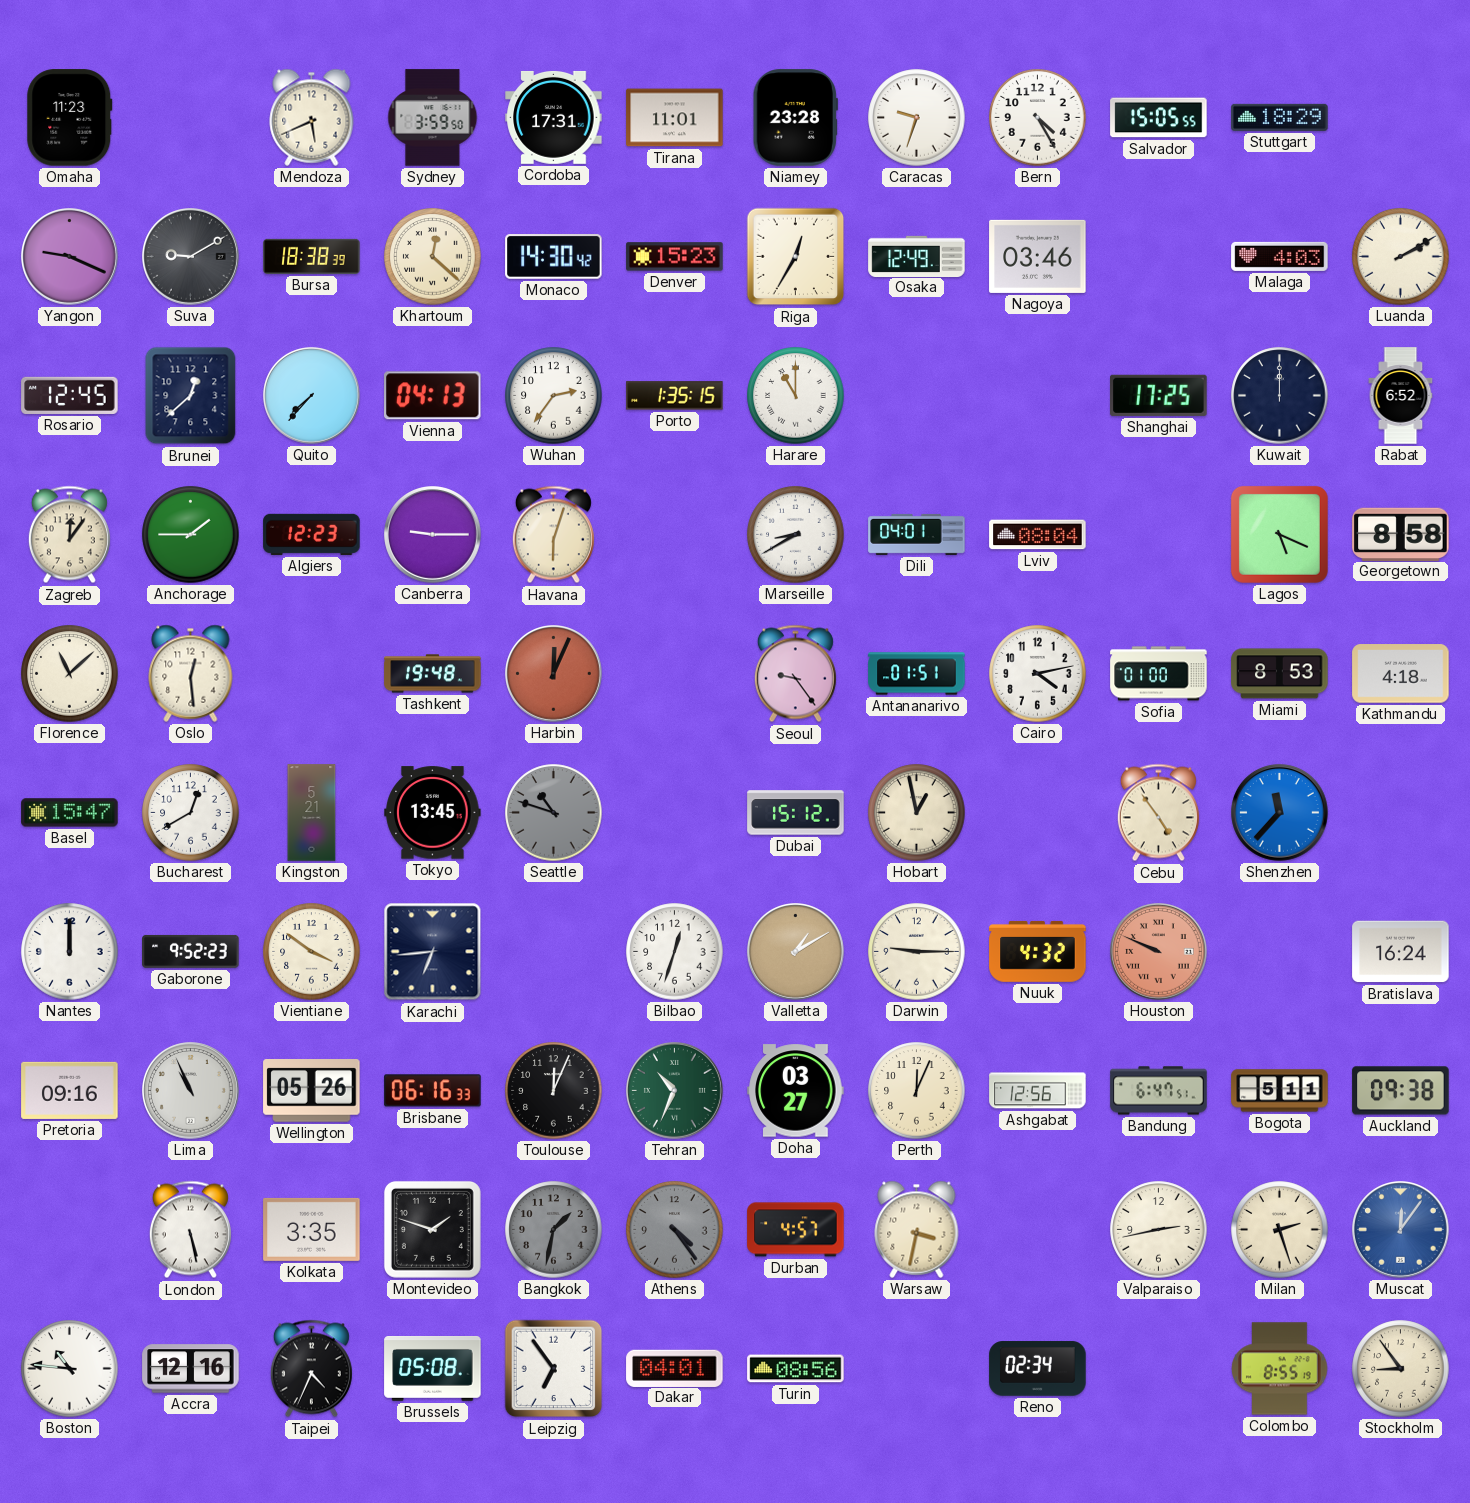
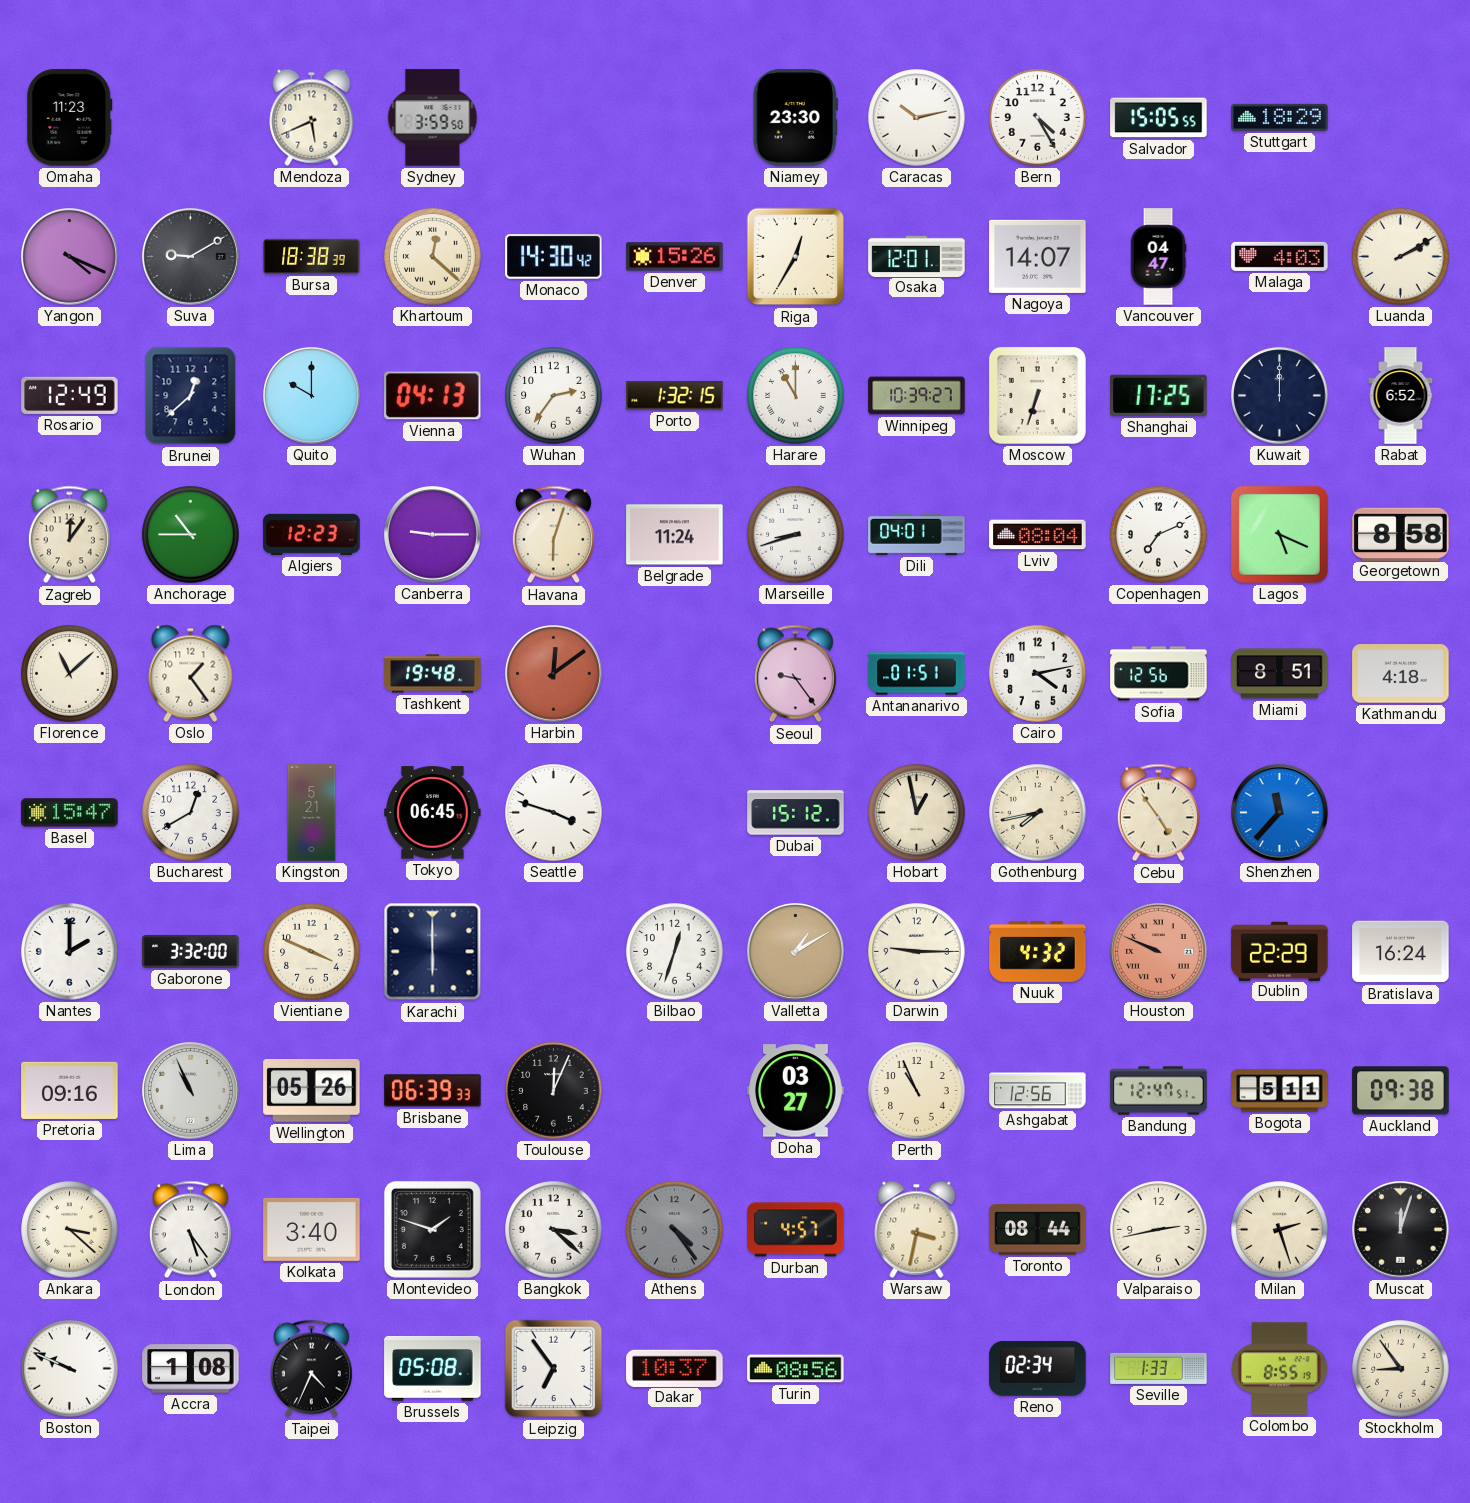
Cordoba: 17:31 -> none (554, 117)
Tirana: 11:01 -> none (675, 118)
Niamey: 23:28 -> 23:30 (795, 118)
Caracas: 9:33 -> 10:13 (917, 118)
Yangon: 9:19 -> 4:19 (70, 257)
Denver: 15:23 -> 15:26 (675, 257)
Osaka: 12:49 -> 12:01 (917, 256)
Nagoya: 03:46 -> 14:07 (1038, 256)
Vancouver: none -> 04:47 (1158, 257)
Rosario: 12:45 -> 12:49 (70, 395)
Quito: 7:37 -> 10:00 (312, 396)
Porto: 1:35 -> 1:32 (675, 396)
Winnipeg: none -> 10:39 (917, 396)
Moscow: none -> 6:33 (1037, 395)
Anchorage: 1:45 -> 10:45 (191, 535)
Belgrade: none -> 11:24 (675, 535)
Marseille: 8:40 -> 8:42 (796, 535)
Copenhagen: none -> 7:11 (1159, 535)
Oslo: 12:29 -> 1:24 (191, 673)
Harbin: 12:04 -> 12:09 (554, 674)
Sofia: 01:00 -> 12:56 (1159, 674)
Miami: 8:53 -> 8:51 (1280, 674)
Tokyo: 13:45 -> 06:45 (433, 813)
Seattle: 10:48 -> 3:48 (554, 813)
Seattle dial: grey -> white (554, 813)
Gothenburg: none -> 7:43 (1038, 813)
Nantes: 12:00 -> 2:00 (70, 952)
Gaborone: 9:52 -> 3:32 (191, 951)
Vientiane: 3:51 -> 3:49 (312, 952)
Karachi: 6:44 -> 6:00 (433, 952)
Dublin: none -> 22:29 (1280, 951)
Brisbane: 06:16 -> 06:39 (433, 1091)
Tehran: 10:34 -> none (675, 1091)
Perth: 12:04 -> 10:56 (917, 1091)
Bandung: 6:47 -> 12:47 (1159, 1091)
Ankara: none -> 3:22 (70, 1230)
London: 5:28 -> 5:24 (190, 1230)
Kolkata: 3:35 -> 3:40 (312, 1229)
Bangkok: 1:32 -> 3:22 (554, 1230)
Bangkok dial: grey -> white (554, 1230)
Toronto: none -> 08:44 (1038, 1230)
Muscat: 12:06 -> 12:03 (1401, 1230)
Muscat dial: blue -> black (1401, 1230)
Boston: 10:46 -> 9:49 (70, 1369)
Accra: 12:16 -> 1:08 (191, 1369)
Dakar: 04:01 -> 10:37 (675, 1368)
Seville: none -> 1:33 (1159, 1368)
